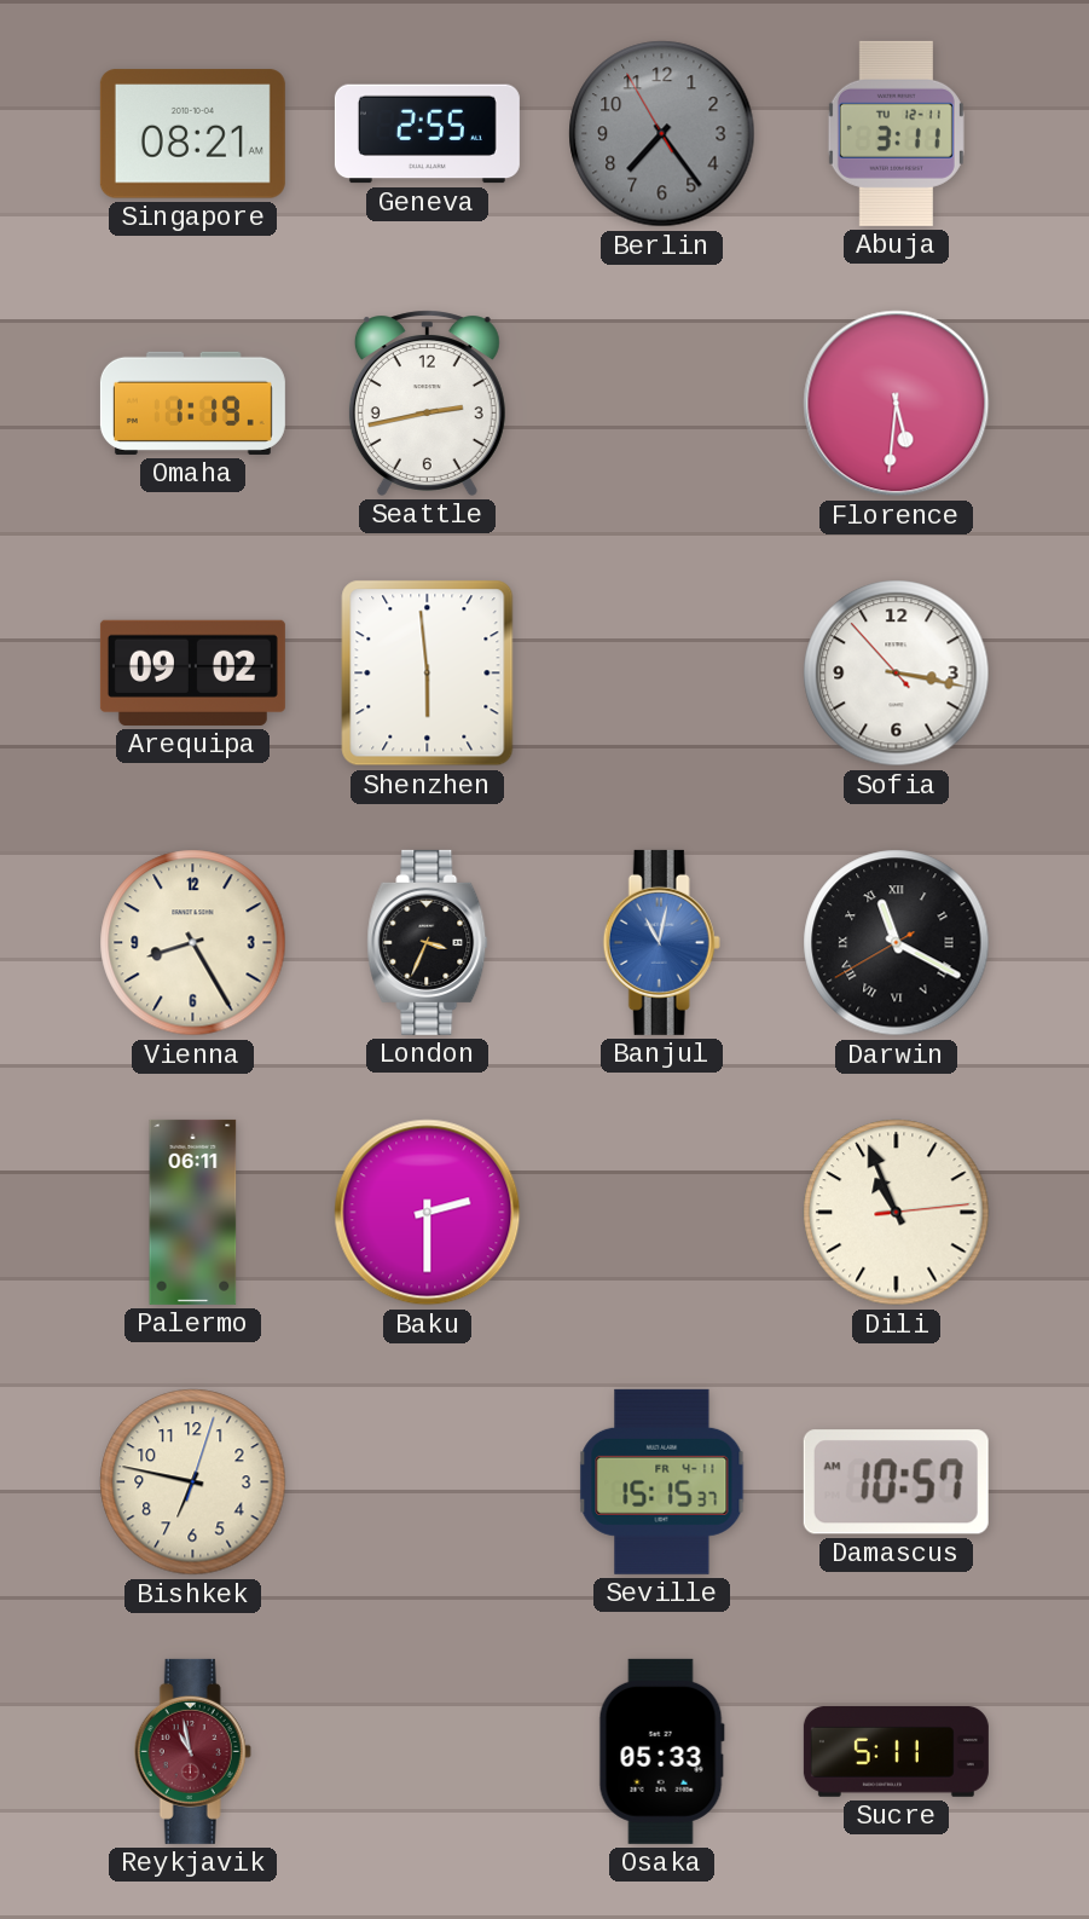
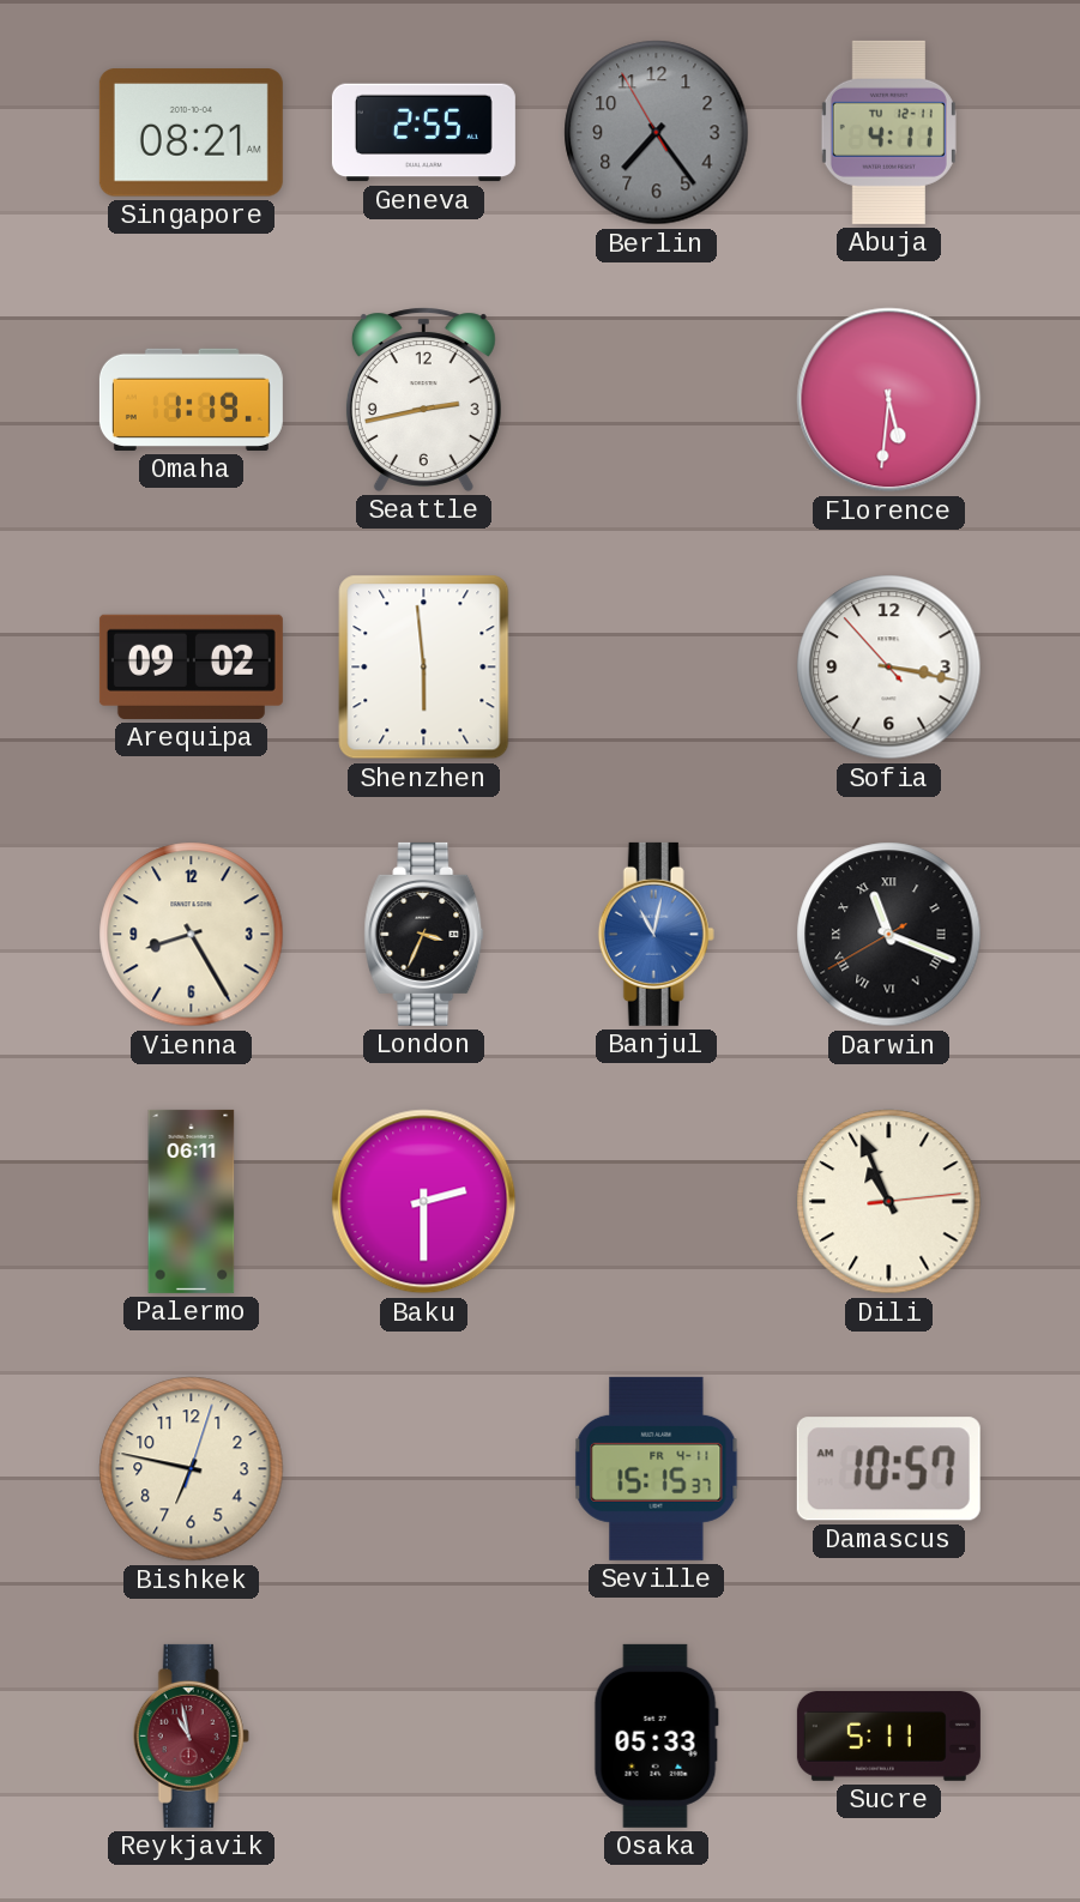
Abuja: 3:11 -> 4:11 (888, 132)
Darwin: 11:19 -> 11:18 (889, 935)
